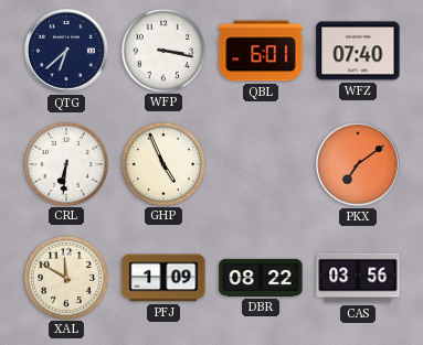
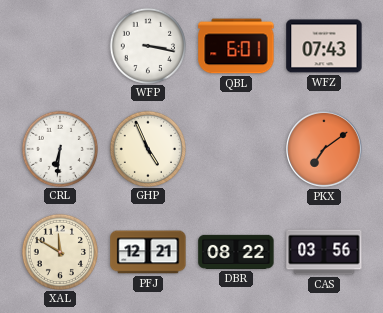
QTG: 6:38 -> none (67, 52)
WFZ: 07:40 -> 07:43 (324, 46)
PFJ: 1:09 -> 12:21 (148, 252)
